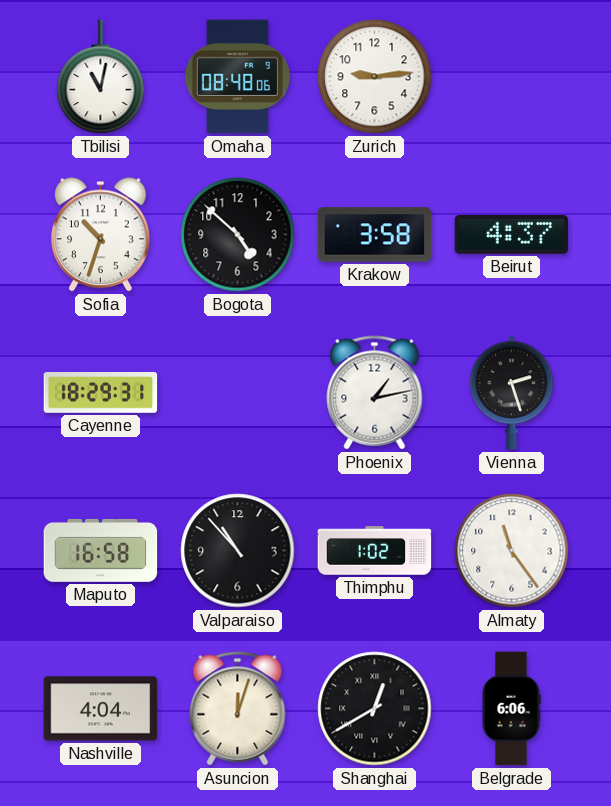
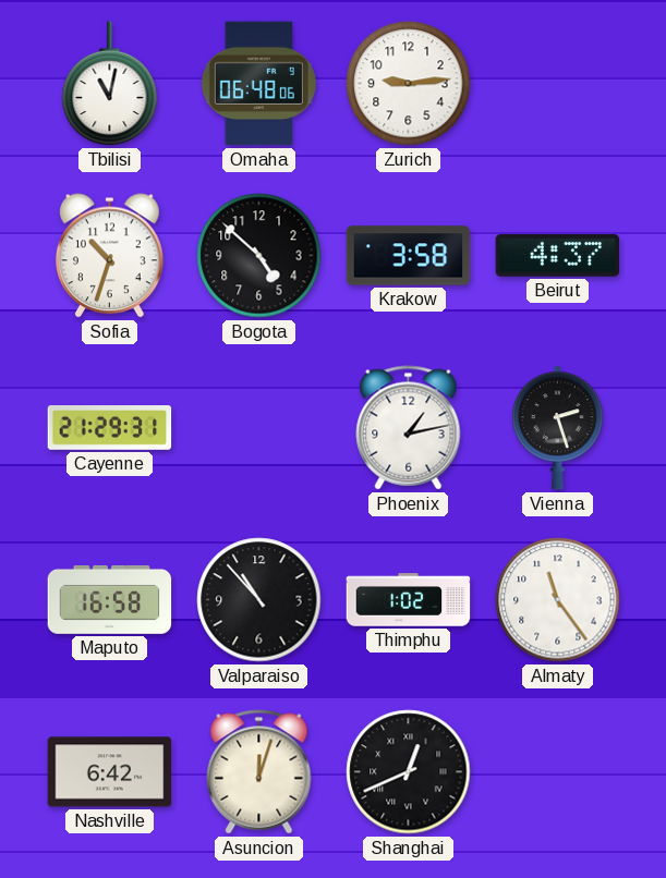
Omaha: 08:48 -> 06:48 (258, 84)
Cayenne: 18:29 -> 21:29 (110, 428)
Nashville: 4:04 -> 6:42 (110, 772)
Shanghai: 12:40 -> 12:41 (409, 772)
Belgrade: 6:06 -> none (511, 709)
